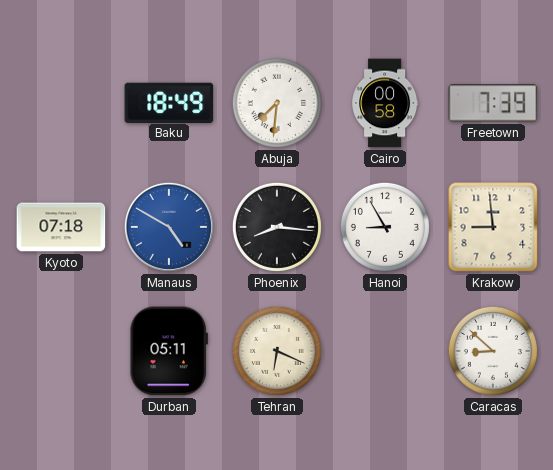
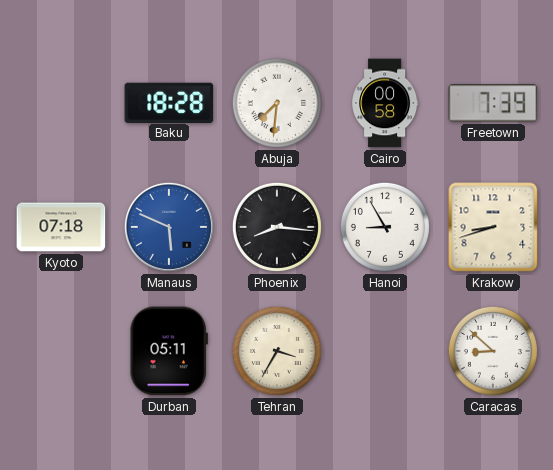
Baku: 18:49 -> 18:28 (169, 102)
Manaus: 4:50 -> 5:49 (169, 227)
Krakow: 8:59 -> 8:42 (493, 227)
Tehran: 6:19 -> 3:35 (277, 351)
